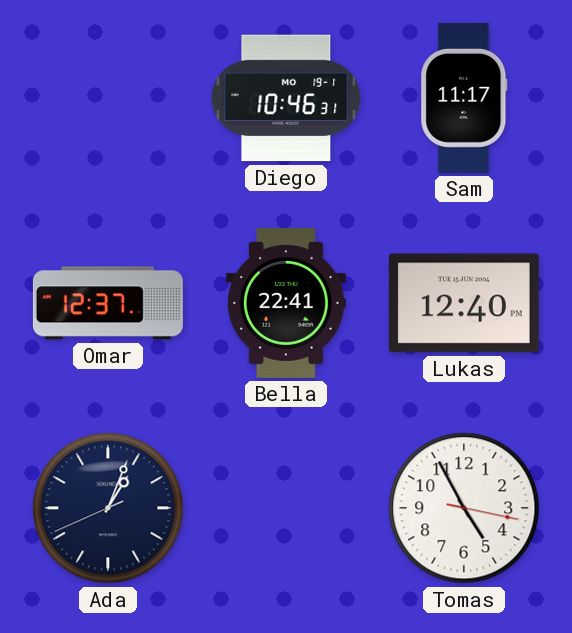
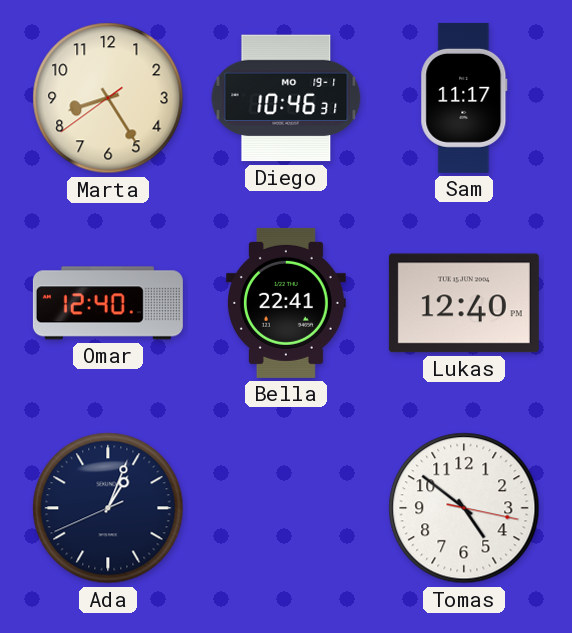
Marta: none -> 8:24 (108, 98)
Omar: 12:37 -> 12:40 (108, 303)
Tomas: 4:55 -> 4:51 (464, 508)
